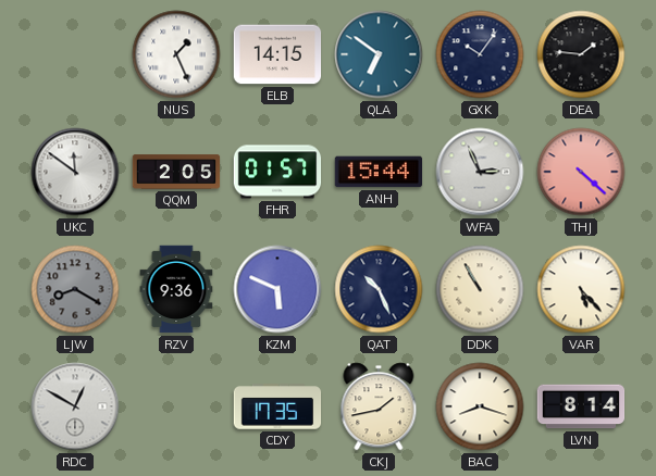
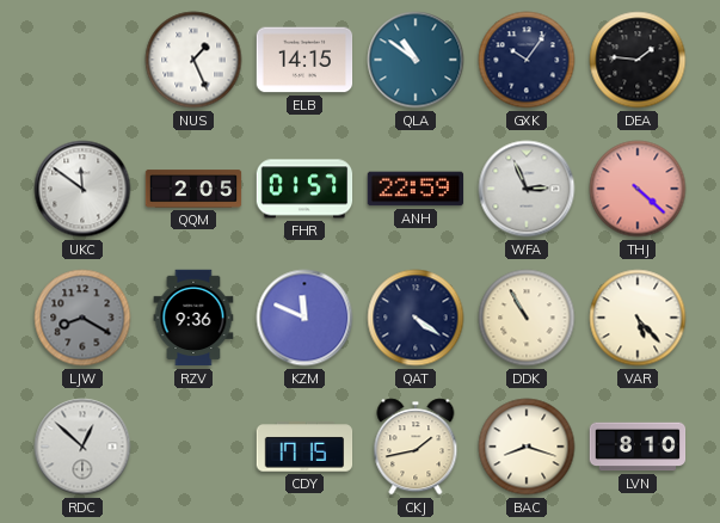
QLA: 6:51 -> 10:51 (416, 60)
ANH: 15:44 -> 22:59 (416, 189)
KZM: 5:49 -> 11:49 (304, 318)
QAT: 10:26 -> 4:21 (416, 318)
RDC: 12:50 -> 12:52 (82, 447)
CDY: 17:35 -> 17:15 (304, 447)
LVN: 8:14 -> 8:10 (638, 447)
